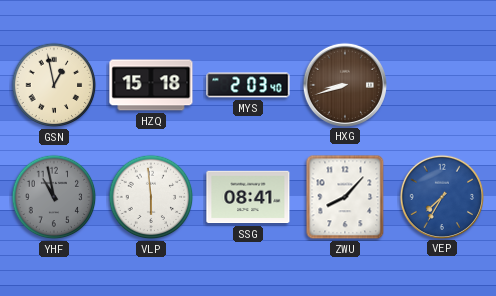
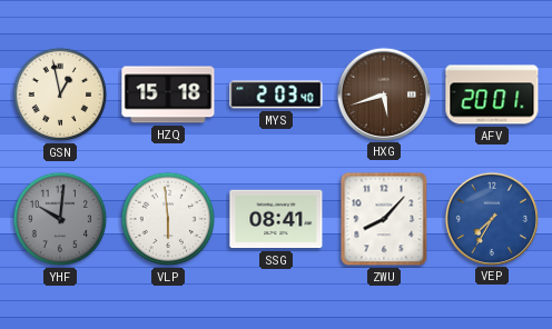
HXG: 8:42 -> 5:42 (383, 93)
AFV: none -> 20:01 (492, 94)
YHF: 10:58 -> 10:01 (60, 219)
